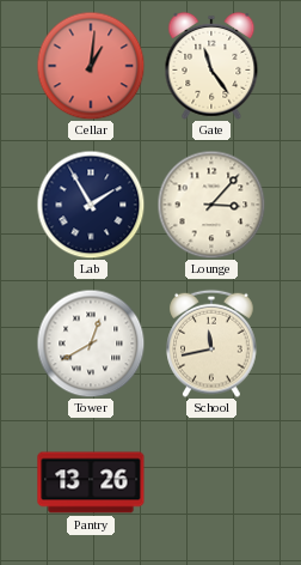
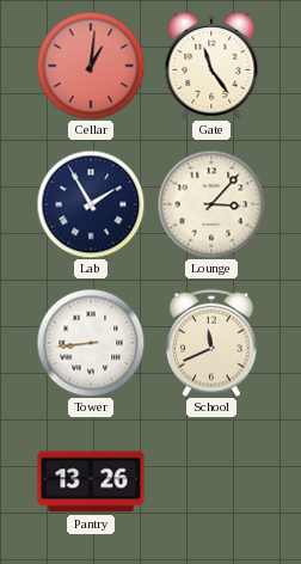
Tower: 12:40 -> 8:44 (91, 343)
School: 11:43 -> 11:41 (211, 343)
